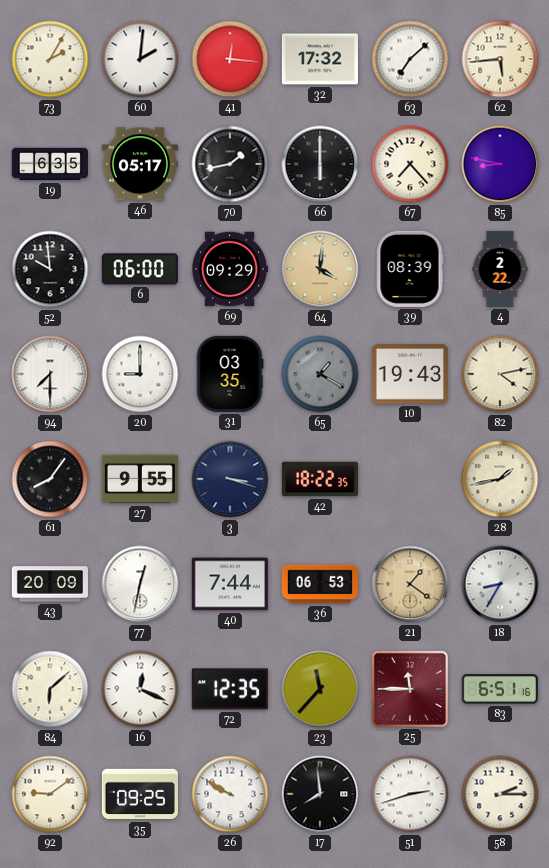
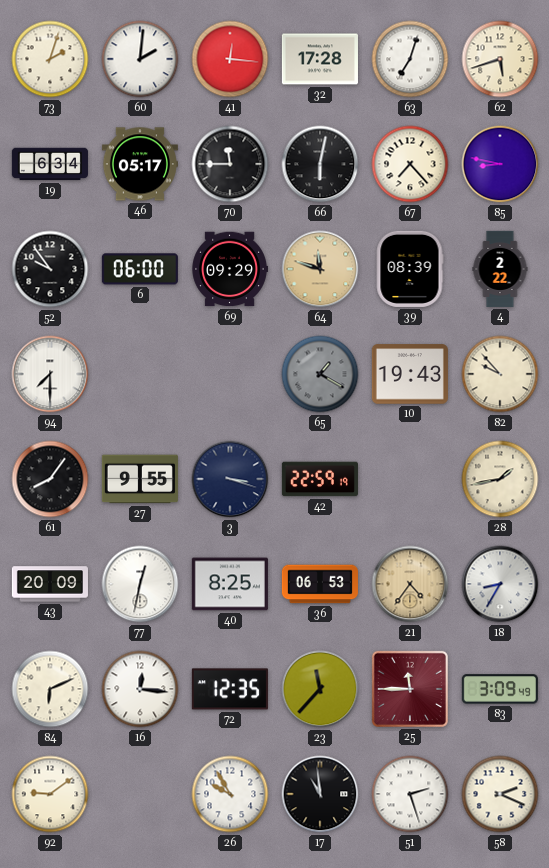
73: 2:05 -> 2:03 (50, 59)
32: 17:32 -> 17:28 (320, 59)
63: 7:08 -> 7:03 (410, 59)
62: 5:44 -> 5:42 (500, 59)
19: 6:35 -> 6:34 (50, 164)
70: 1:43 -> 11:45 (230, 164)
66: 6:00 -> 6:02 (320, 164)
52: 9:59 -> 9:54 (50, 269)
64: 4:01 -> 11:48 (320, 269)
20: 9:00 -> none (140, 374)
31: 03:35 -> none (230, 374)
82: 4:13 -> 9:53 (500, 374)
42: 18:22 -> 22:59 (320, 479)
40: 7:44 -> 8:25 (230, 584)
21: 1:21 -> 4:36 (410, 584)
84: 6:08 -> 6:11 (50, 689)
16: 12:19 -> 12:16 (140, 689)
83: 6:51 -> 3:09 (500, 689)
35: 09:25 -> none (140, 794)
26: 9:50 -> 9:55 (230, 794)
17: 7:59 -> 10:59 (320, 794)
51: 2:42 -> 2:27 (410, 794)
58: 2:15 -> 2:19 (500, 794)
